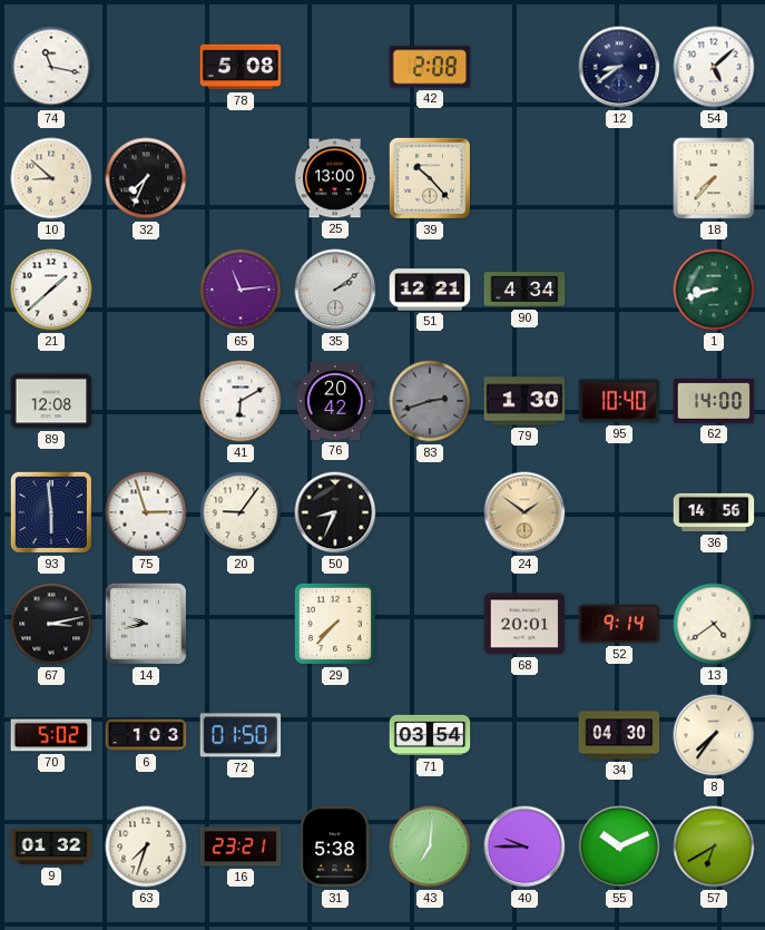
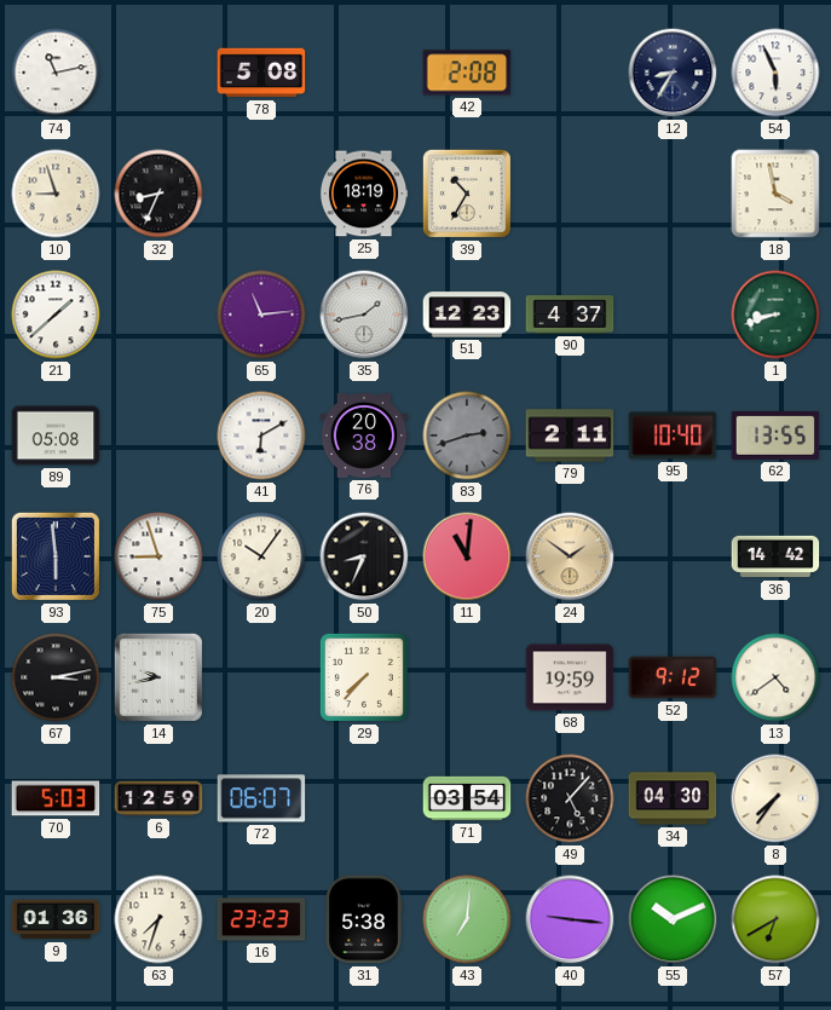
74: 11:17 -> 11:13 (56, 73)
12: 8:39 -> 8:35 (673, 73)
54: 5:08 -> 5:56 (775, 73)
10: 8:52 -> 8:57 (56, 194)
32: 7:34 -> 8:34 (158, 194)
25: 13:00 -> 18:19 (364, 194)
39: 10:23 -> 10:35 (467, 194)
18: 7:37 -> 3:58 (775, 194)
35: 2:09 -> 1:43 (364, 314)
51: 12:21 -> 12:23 (467, 314)
90: 4:34 -> 4:37 (570, 314)
89: 12:08 -> 05:08 (56, 435)
76: 20:42 -> 20:38 (364, 435)
79: 1:30 -> 2:11 (570, 435)
62: 14:00 -> 13:55 (775, 435)
75: 2:57 -> 8:57 (158, 556)
20: 9:06 -> 10:06 (261, 556)
11: none -> 11:01 (467, 556)
36: 14:56 -> 14:42 (775, 556)
68: 20:01 -> 19:59 (570, 677)
52: 9:14 -> 9:12 (673, 677)
70: 5:02 -> 5:03 (56, 798)
6: 1:03 -> 12:59 (158, 798)
72: 01:50 -> 06:07 (261, 798)
49: none -> 5:07 (570, 798)
9: 01:32 -> 01:36 (56, 919)
16: 23:21 -> 23:23 (261, 919)
40: 9:45 -> 9:16 (570, 919)
